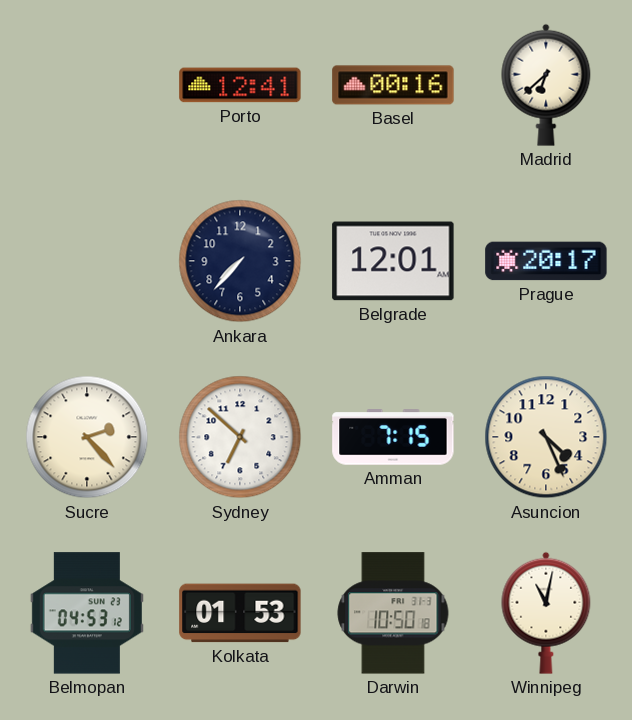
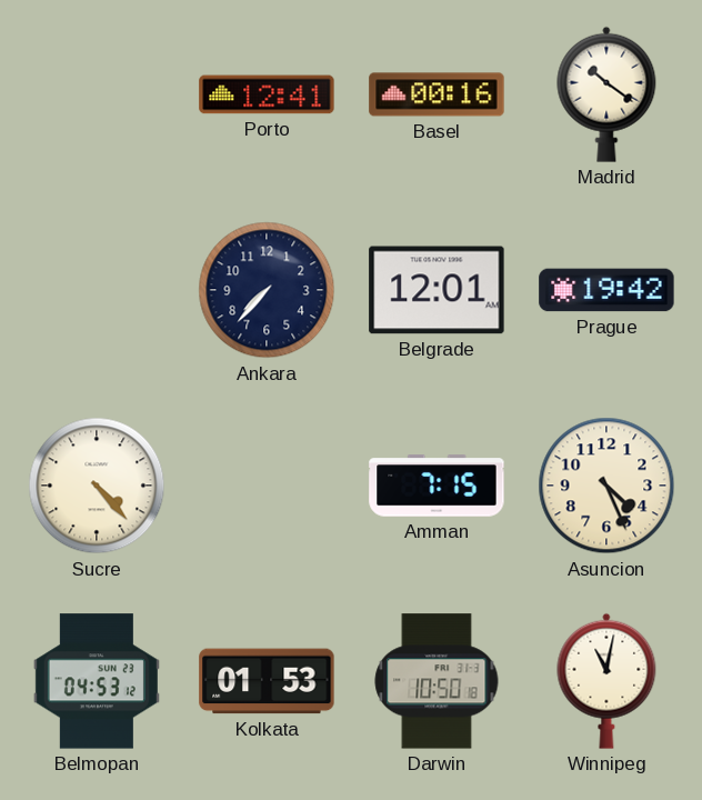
Madrid: 6:38 -> 10:21 (606, 94)
Prague: 20:17 -> 19:42 (606, 290)
Sucre: 2:23 -> 4:23 (97, 486)
Sydney: 6:52 -> none (240, 437)
